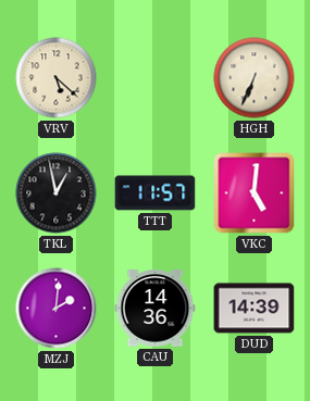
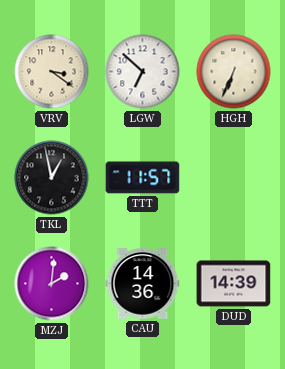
VRV: 5:22 -> 3:21 (52, 72)
LGW: none -> 6:52 (143, 72)
VKC: 5:01 -> none (255, 193)
